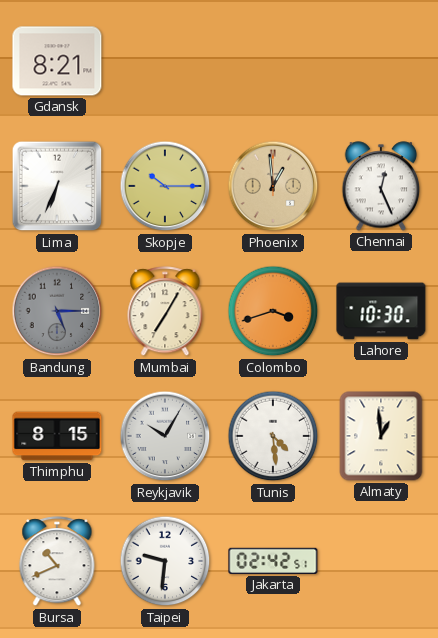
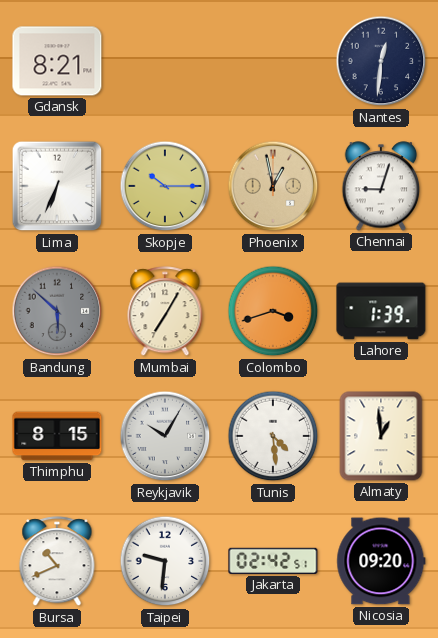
Nantes: none -> 12:31 (381, 61)
Phoenix: 12:59 -> 12:58 (273, 186)
Chennai: 12:26 -> 9:03 (381, 186)
Bandung: 5:15 -> 5:52 (57, 311)
Lahore: 10:30 -> 1:39 (381, 311)
Nicosia: none -> 09:20 (381, 561)
